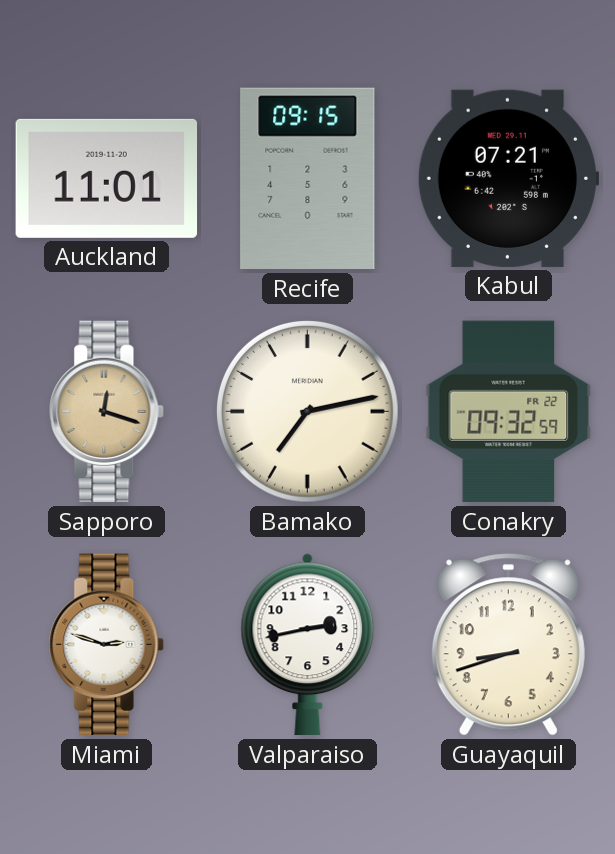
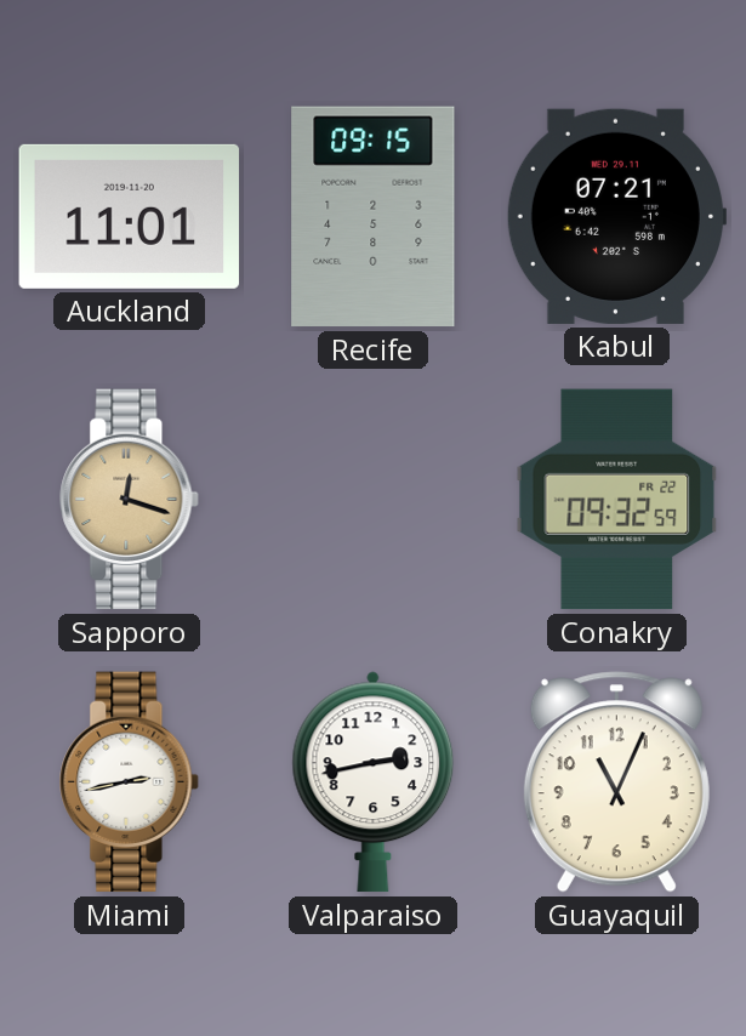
Bamako: 7:13 -> none (307, 411)
Miami: 2:48 -> 2:43 (130, 782)
Guayaquil: 8:42 -> 11:04 (616, 782)
